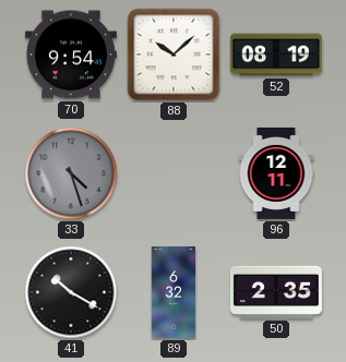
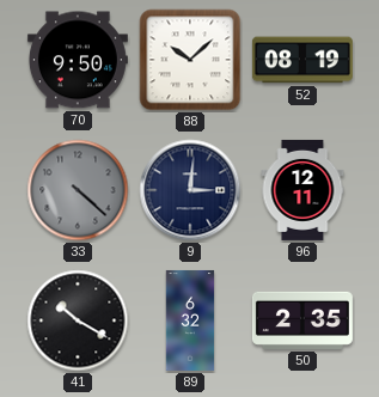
70: 9:54 -> 9:50 (78, 60)
33: 4:27 -> 4:22 (78, 190)
9: none -> 3:01 (190, 190)
